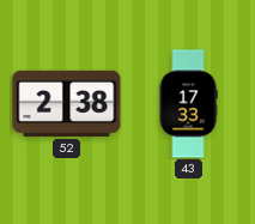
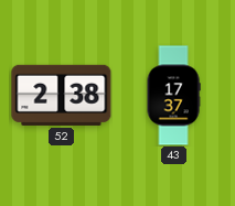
43: 17:33 -> 17:37 (173, 96)
